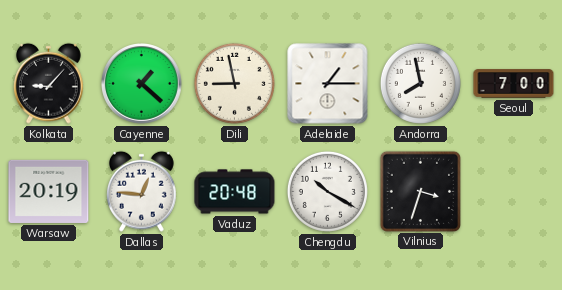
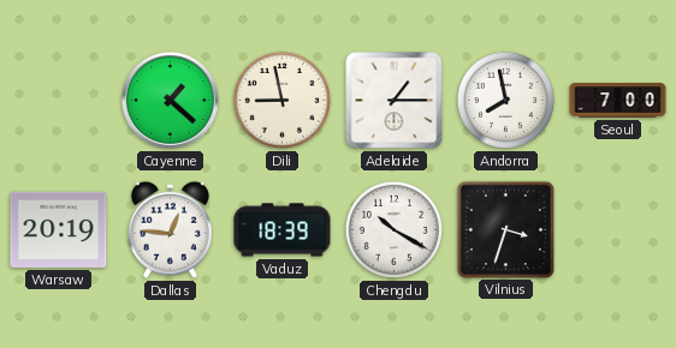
Kolkata: 9:07 -> none (48, 83)
Vaduz: 20:48 -> 18:39 (283, 230)
